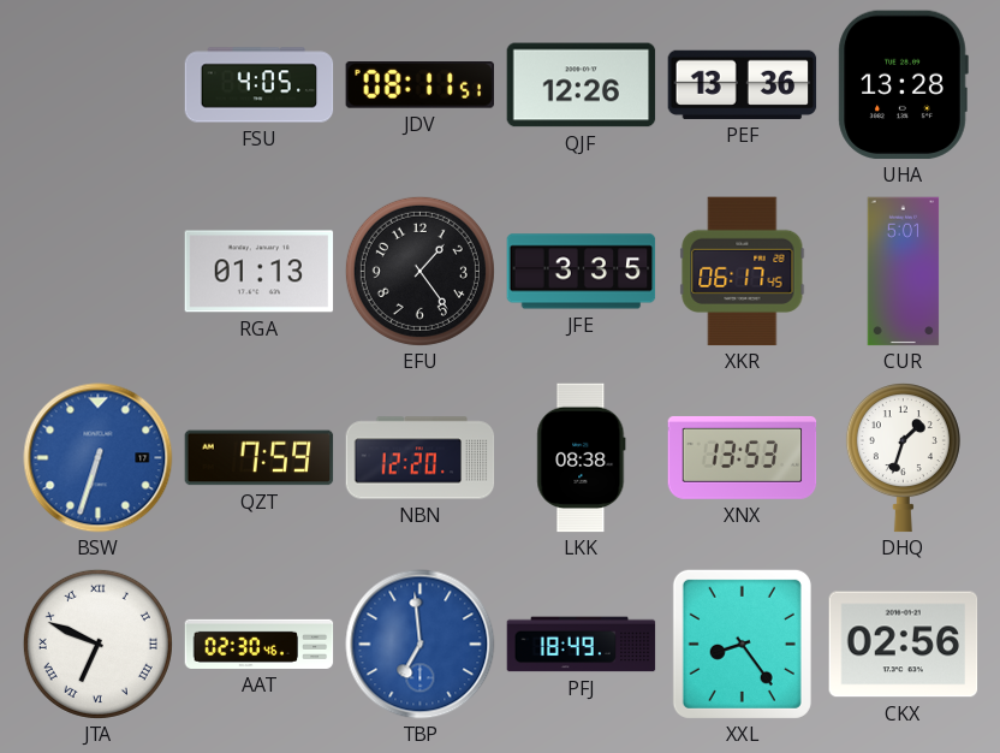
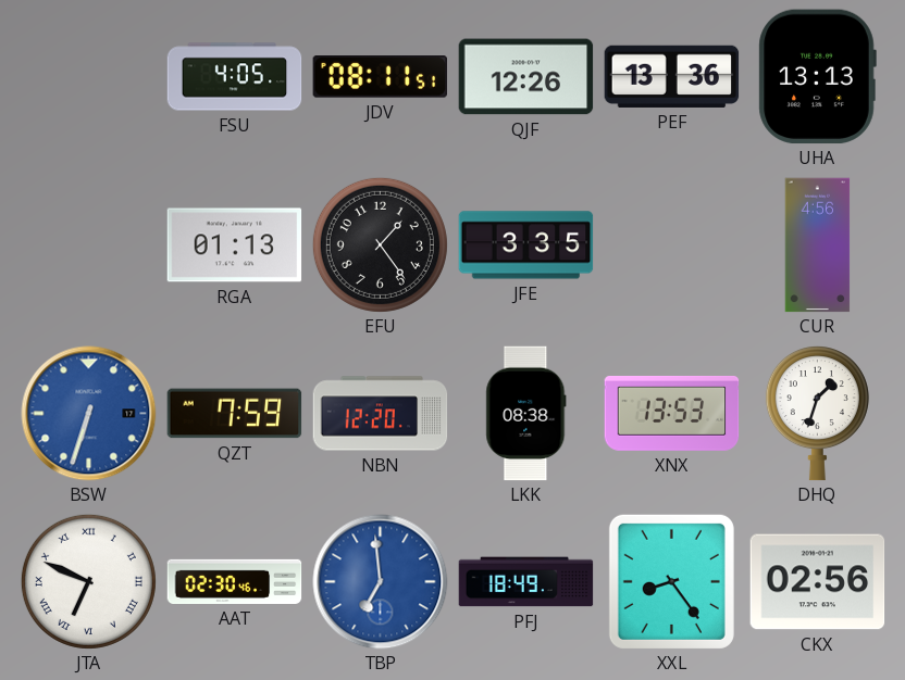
UHA: 13:28 -> 13:13 (817, 77)
XKR: 06:17 -> none (743, 272)
CUR: 5:01 -> 4:56 (818, 245)
